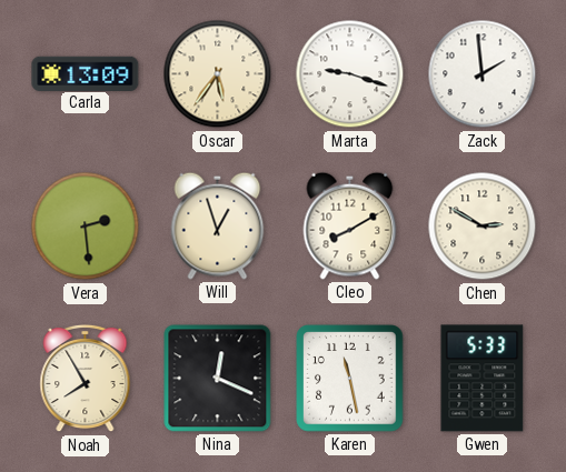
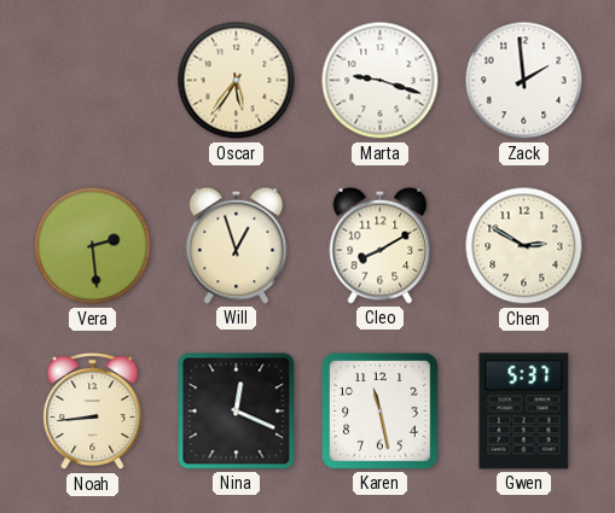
Carla: 13:09 -> none (86, 73)
Noah: 7:55 -> 8:44 (93, 412)
Gwen: 5:33 -> 5:37 (524, 412)
